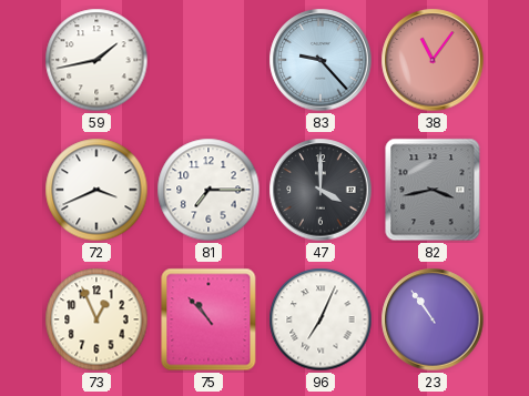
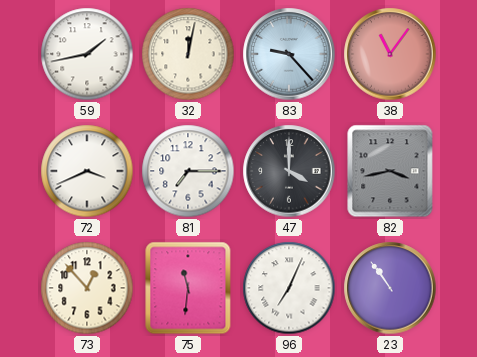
32: none -> 12:02 (188, 54)
73: 12:56 -> 12:53 (87, 288)
75: 10:53 -> 11:31 (188, 288)
